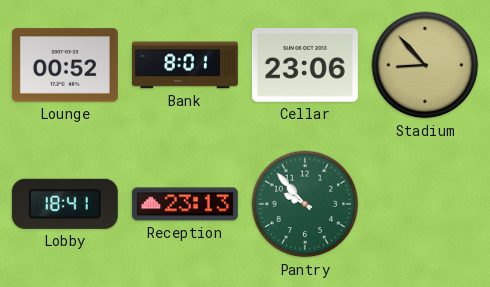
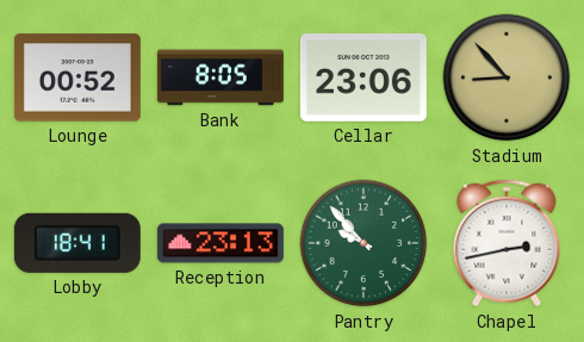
Bank: 8:01 -> 8:05 (220, 77)
Chapel: none -> 2:43 (507, 243)
